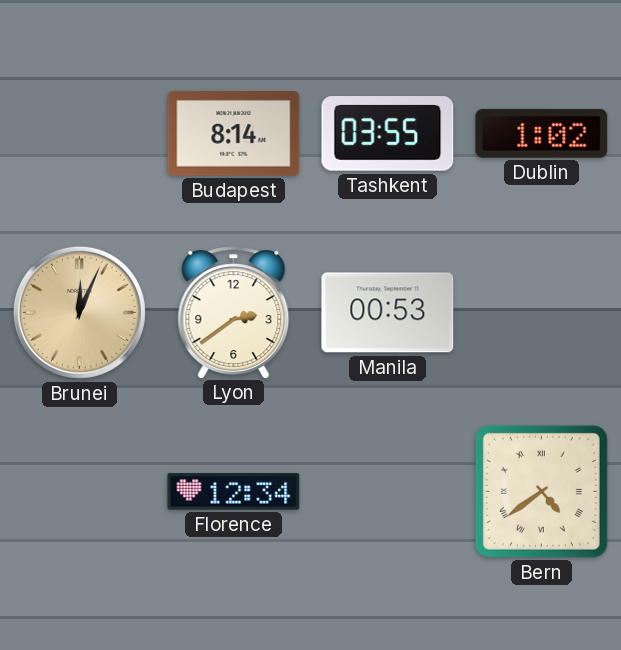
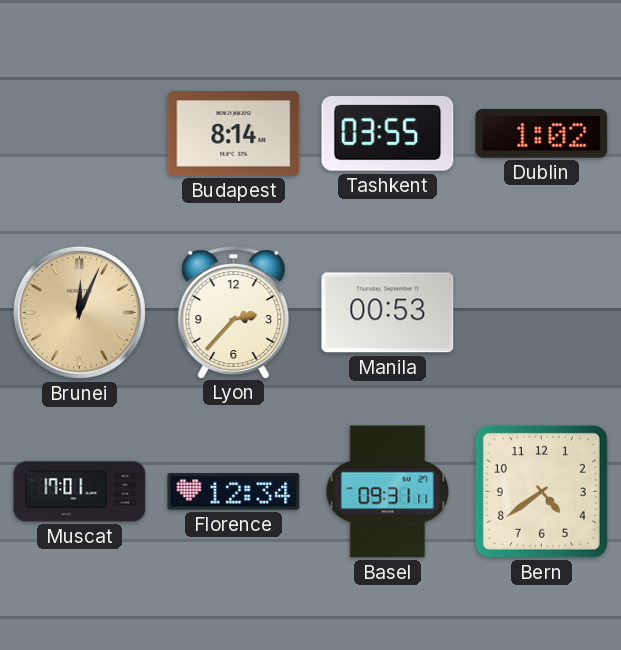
Lyon: 2:39 -> 2:37 (234, 312)
Muscat: none -> 17:01 (80, 492)
Basel: none -> 09:31 (388, 492)
Bern numerals: Roman -> Arabic (541, 491)
